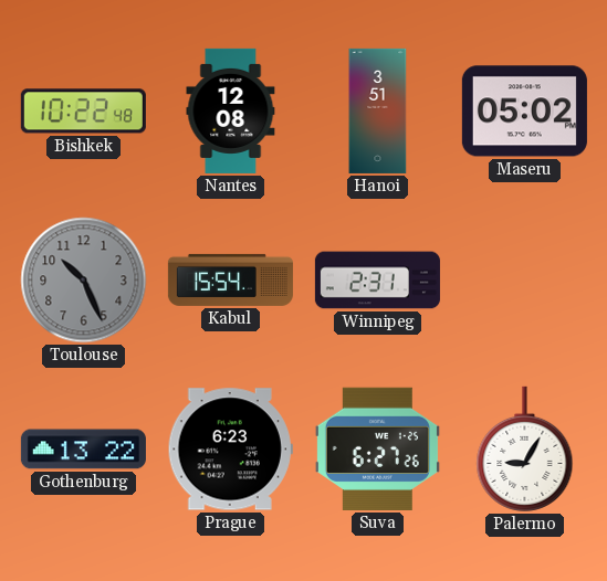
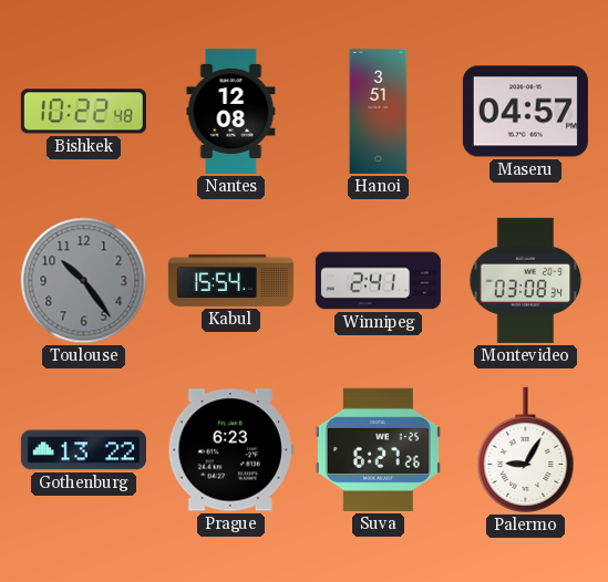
Maseru: 05:02 -> 04:57 (525, 112)
Toulouse: 10:26 -> 10:24 (84, 281)
Winnipeg: 2:31 -> 2:41 (378, 281)
Montevideo: none -> 03:08 (526, 280)
